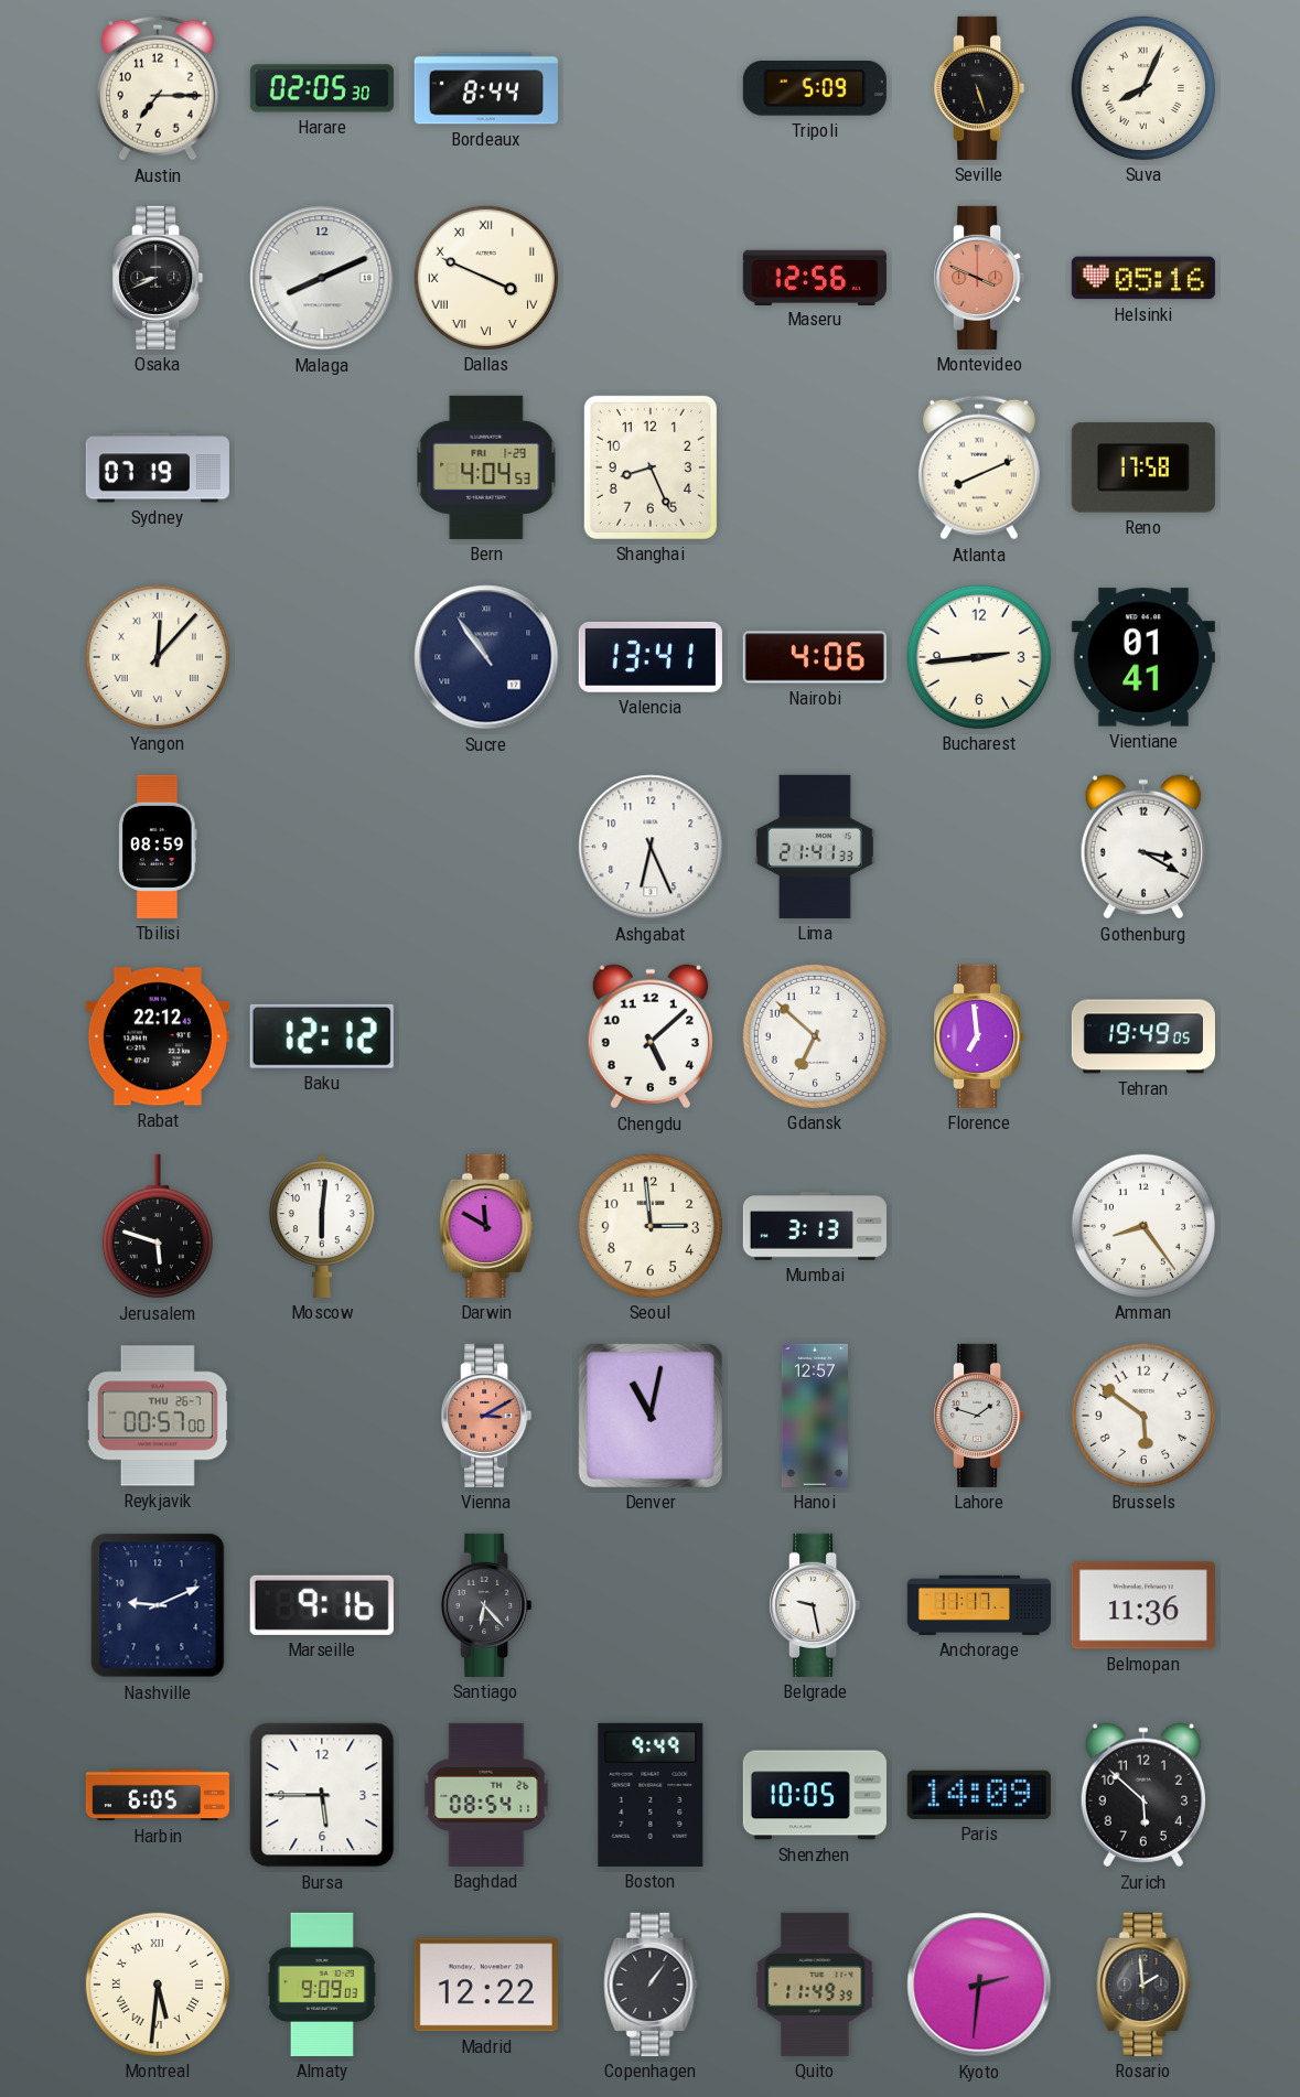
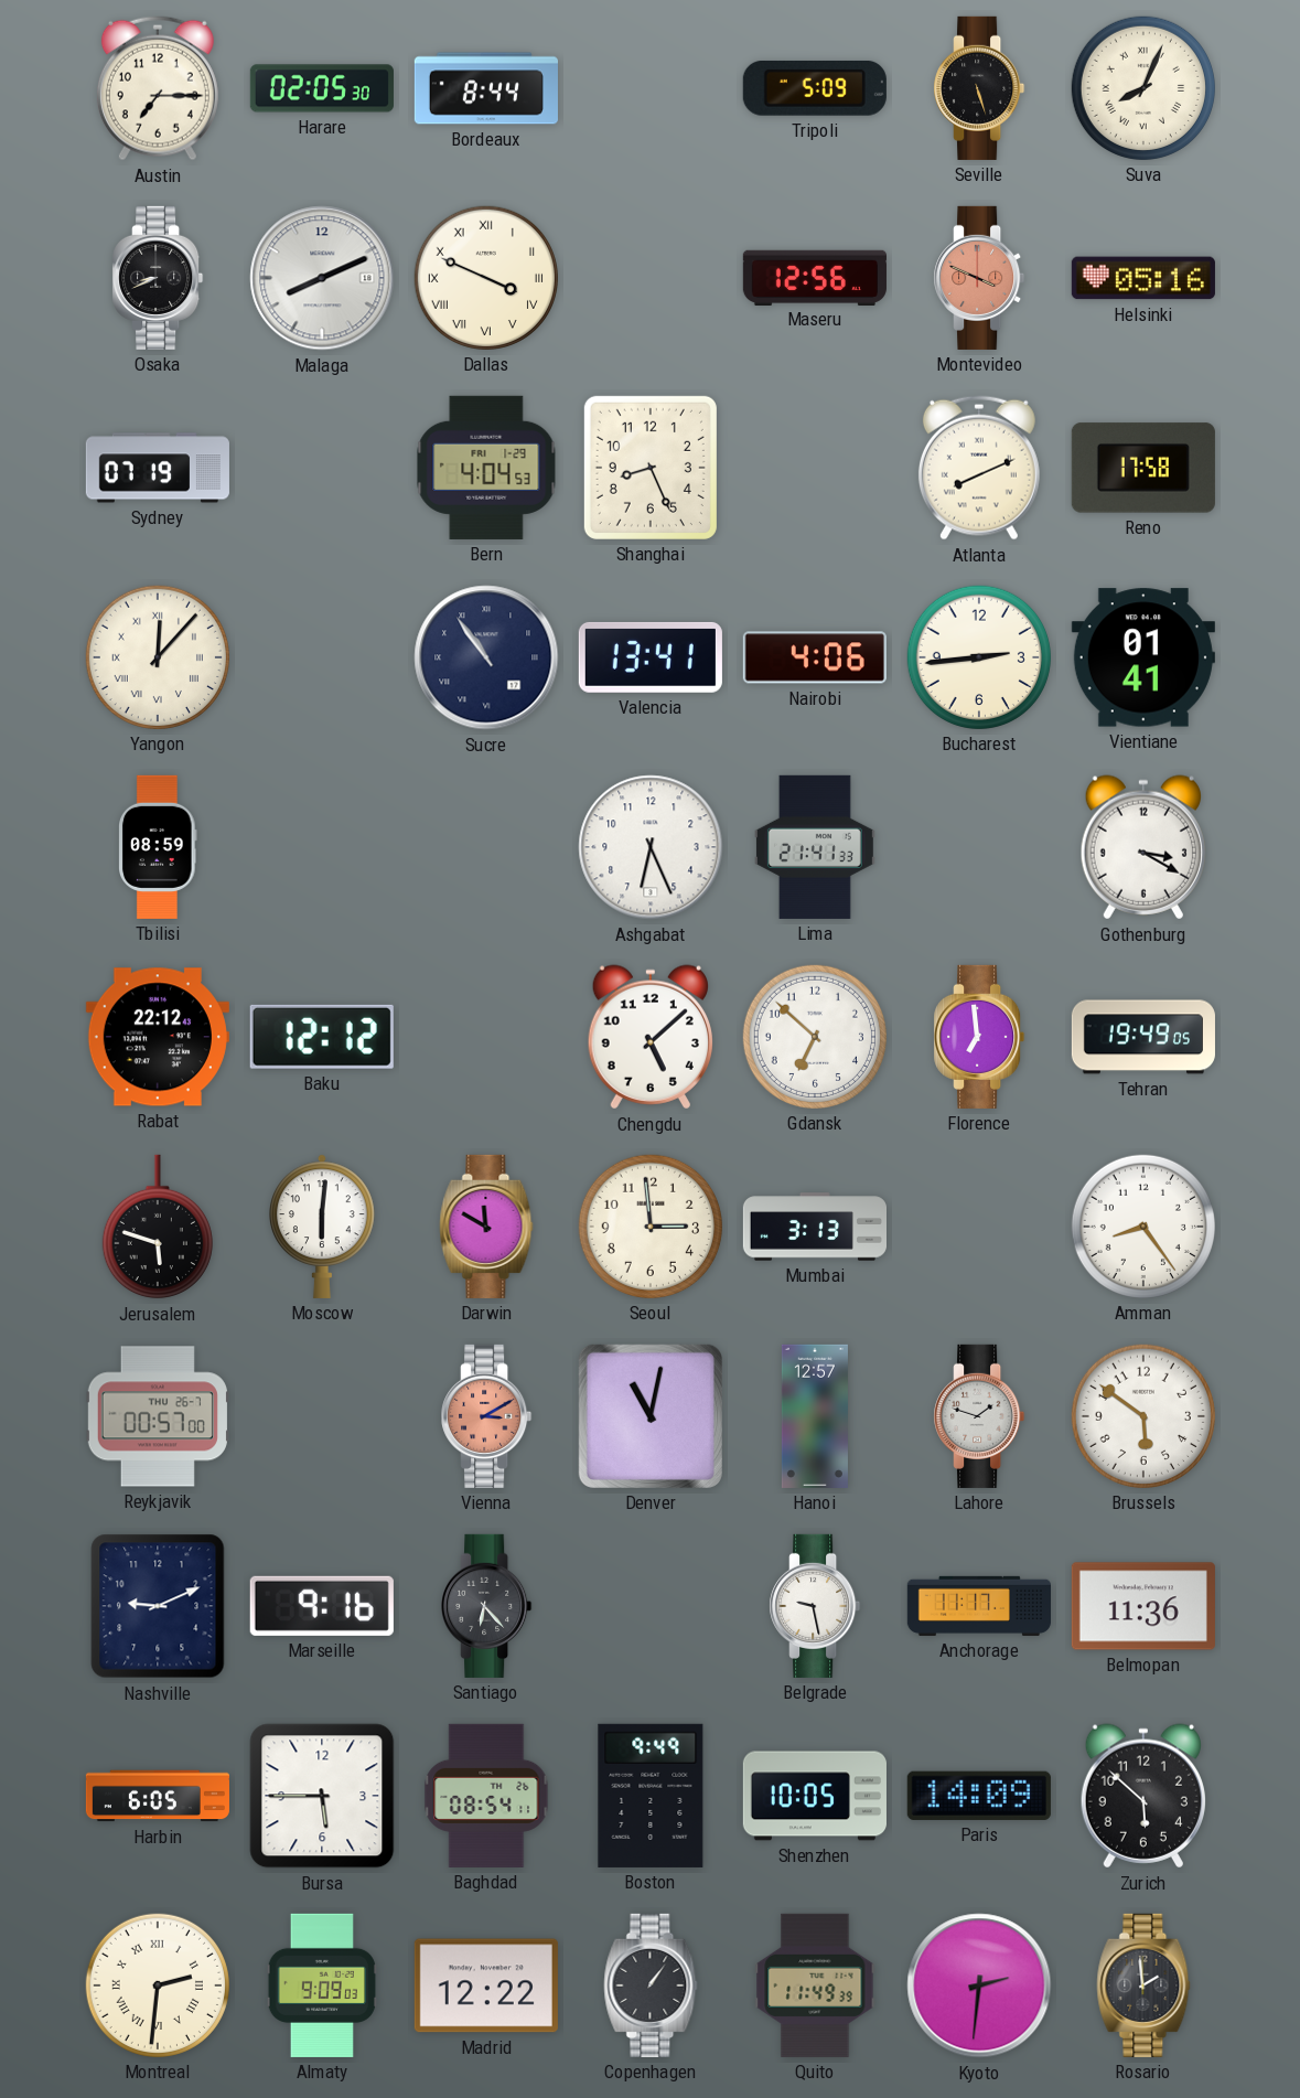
Montreal: 5:31 -> 2:31 (158, 1985)
